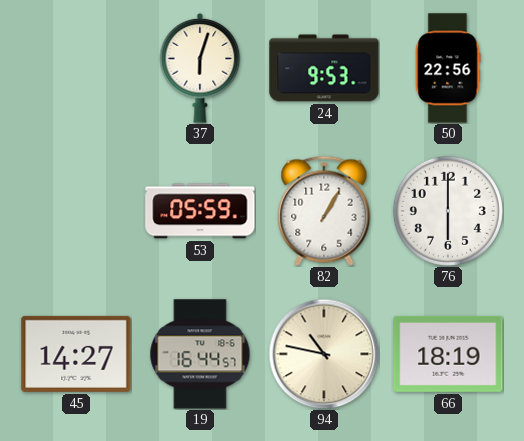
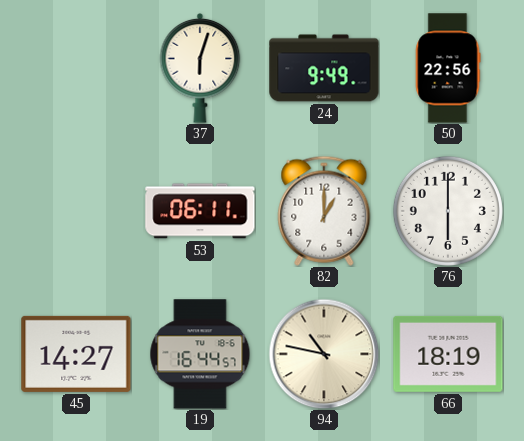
24: 9:53 -> 9:49 (324, 68)
53: 05:59 -> 06:11 (200, 211)
82: 1:05 -> 1:00 (324, 211)
